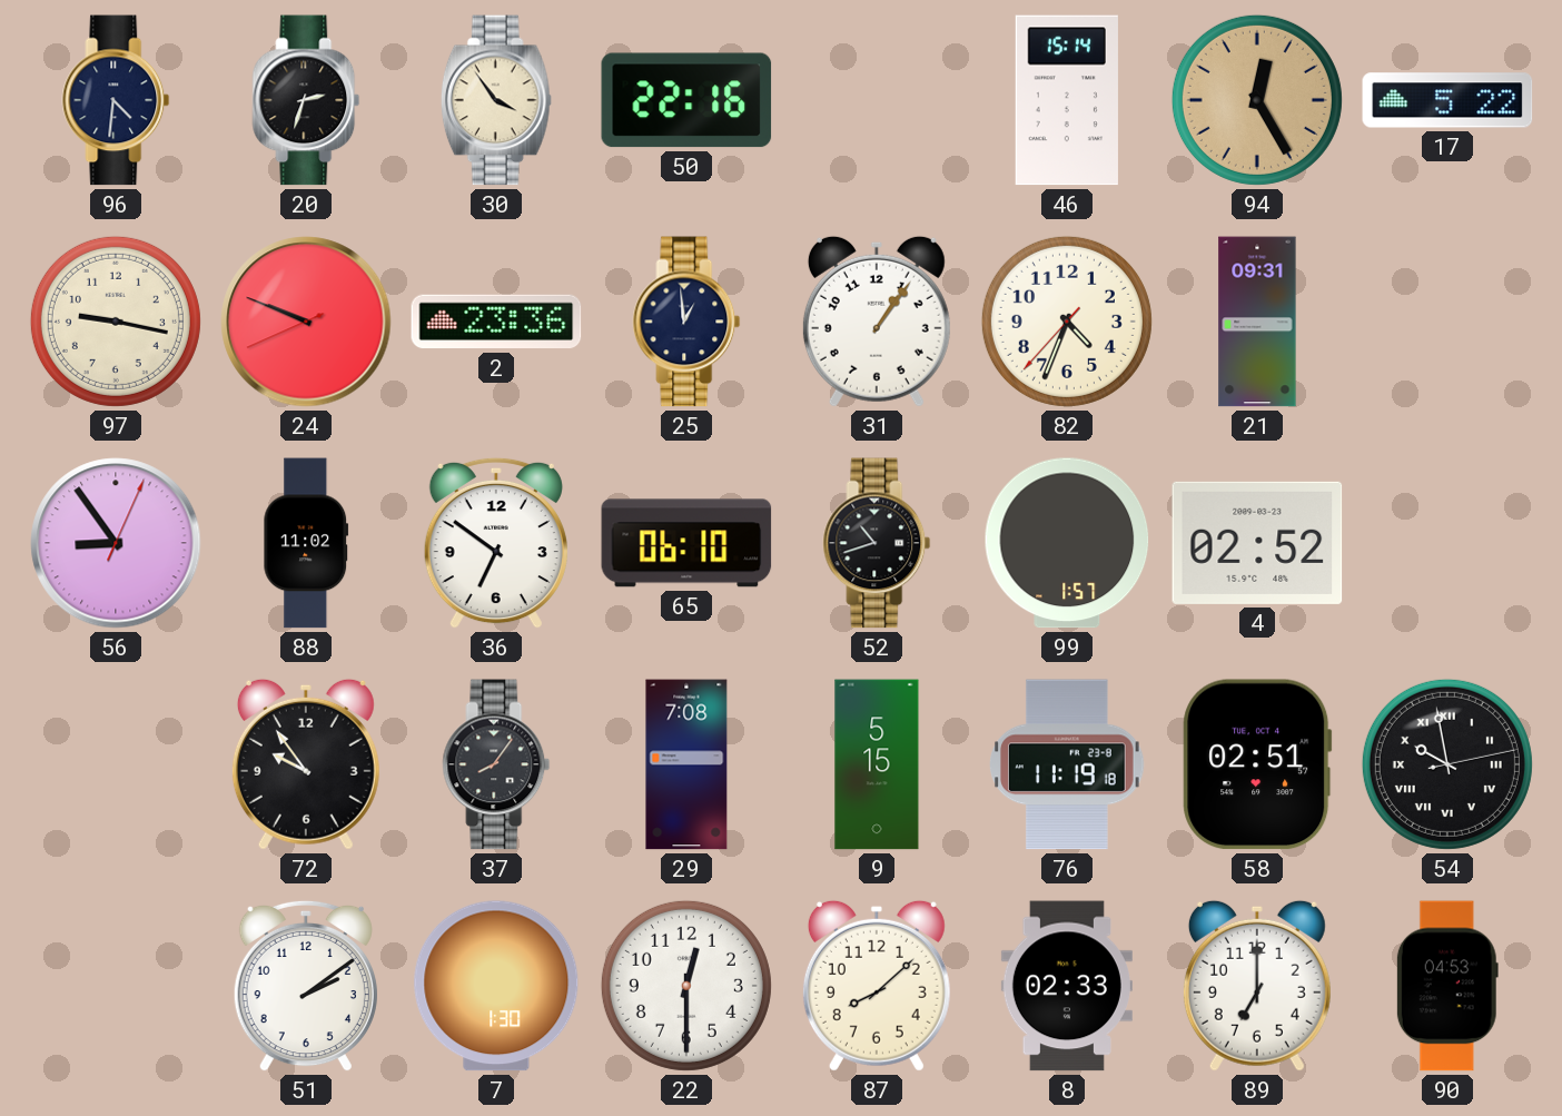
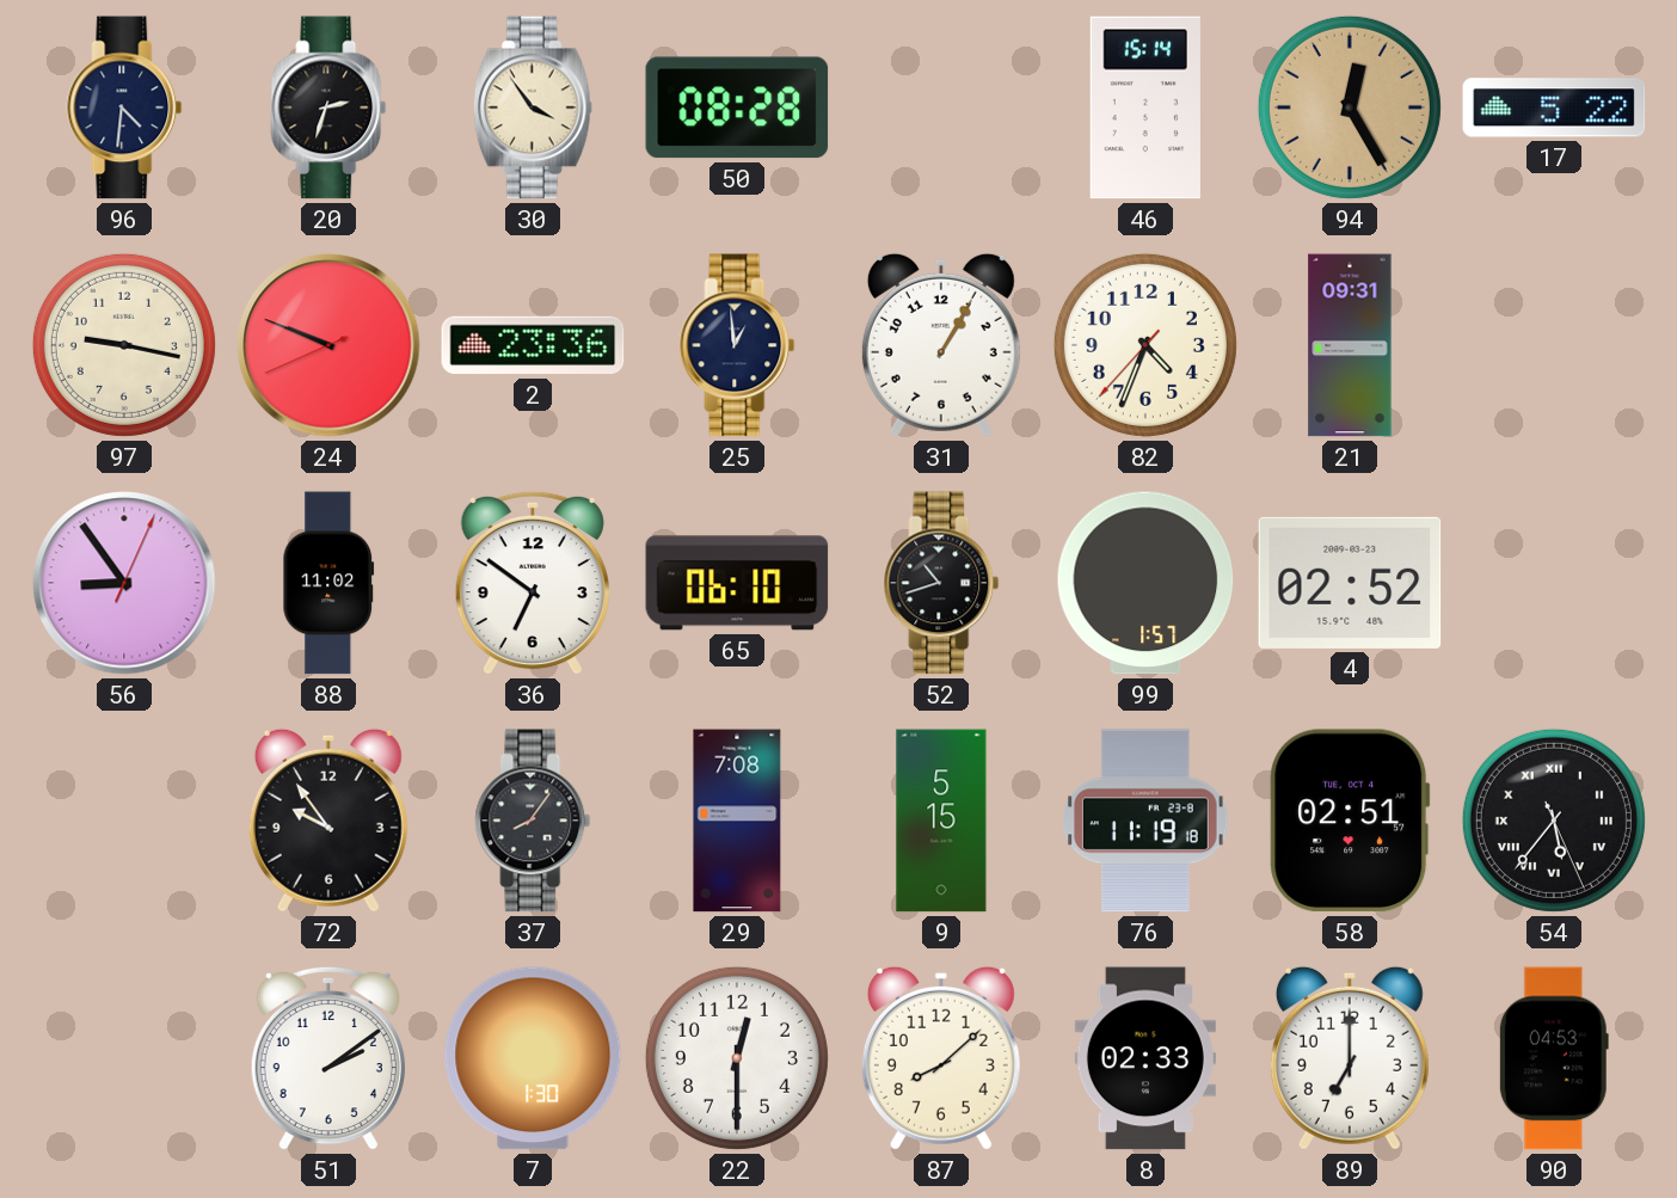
50: 22:16 -> 08:28 (737, 107)
31: 1:06 -> 1:05 (941, 345)
54: 9:58 -> 5:36 (1554, 821)
